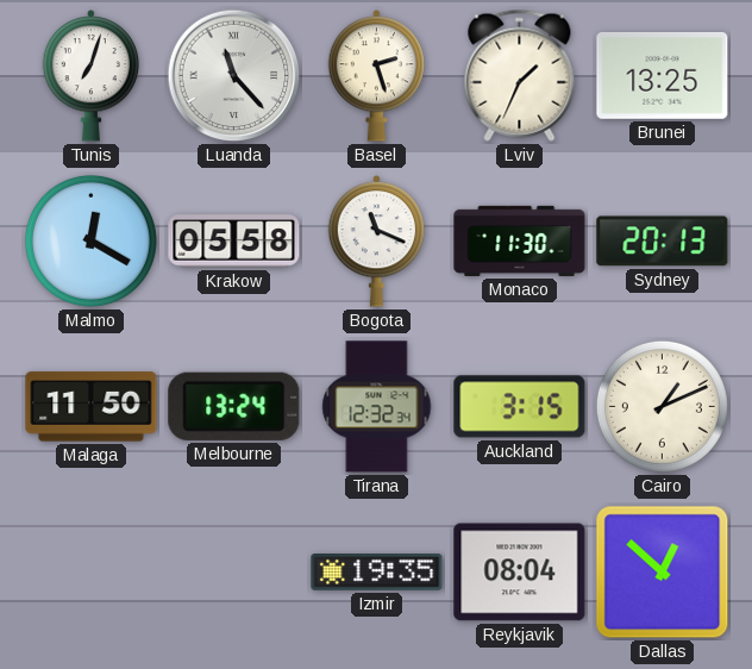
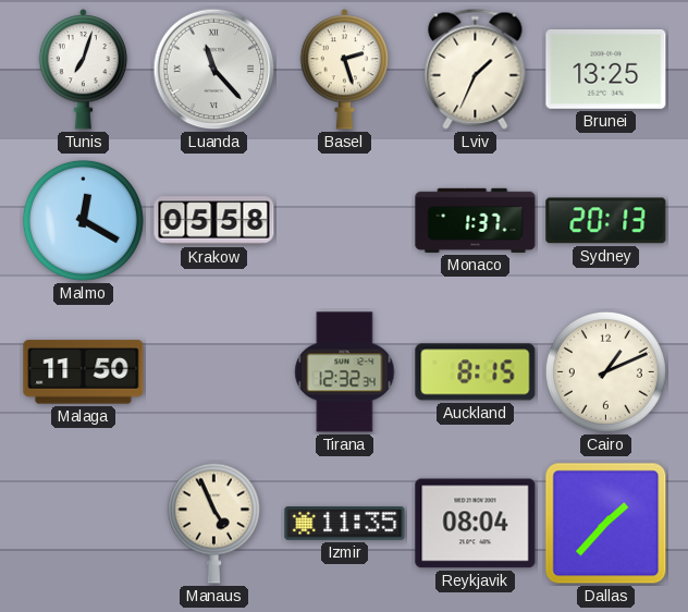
Bogota: 11:19 -> none (377, 242)
Monaco: 11:30 -> 1:37 (476, 220)
Melbourne: 13:24 -> none (234, 406)
Auckland: 3:15 -> 8:15 (476, 372)
Manaus: none -> 4:56 (213, 523)
Izmir: 19:35 -> 11:35 (345, 524)
Dallas: 12:52 -> 1:37 (606, 524)
